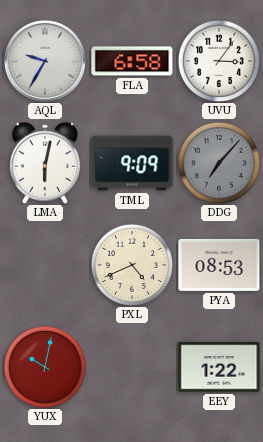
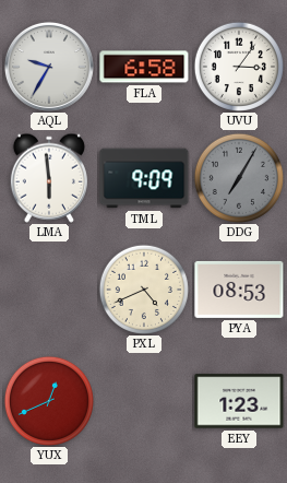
LMA: 6:02 -> 5:59 (49, 178)
DDG: 7:07 -> 7:05 (239, 178)
YUX: 10:02 -> 12:41 (49, 401)
EEY: 1:22 -> 1:23 (239, 401)
